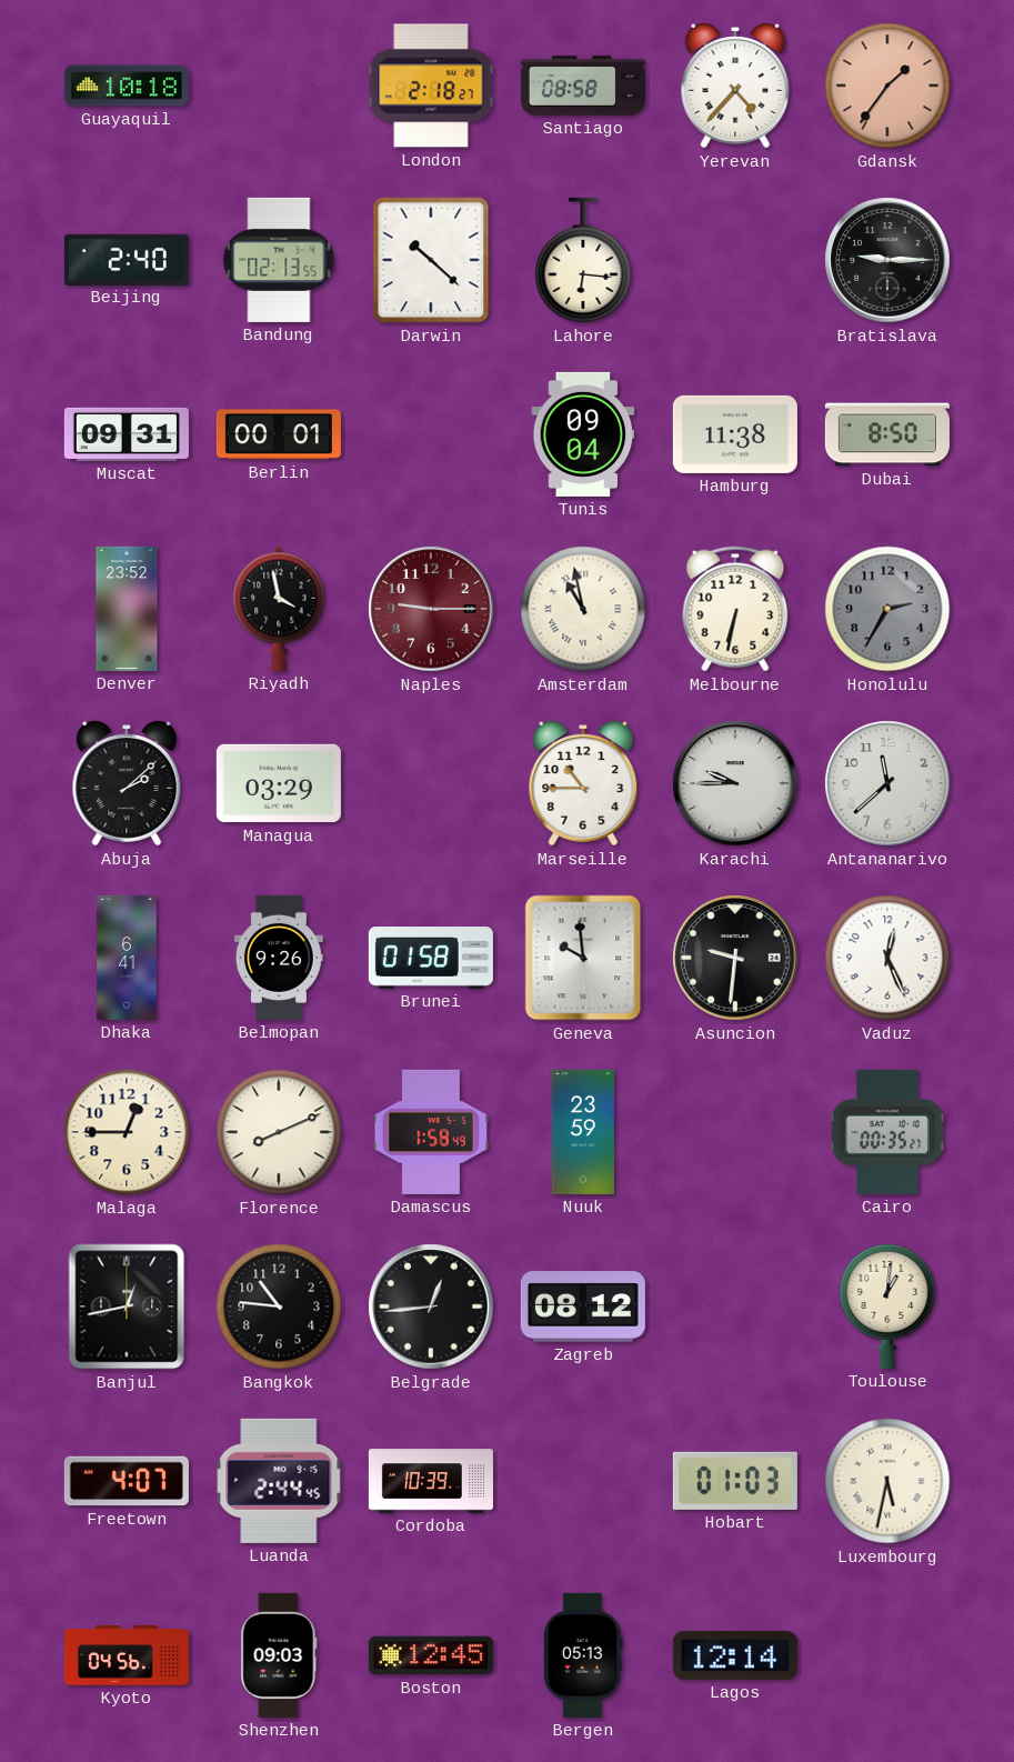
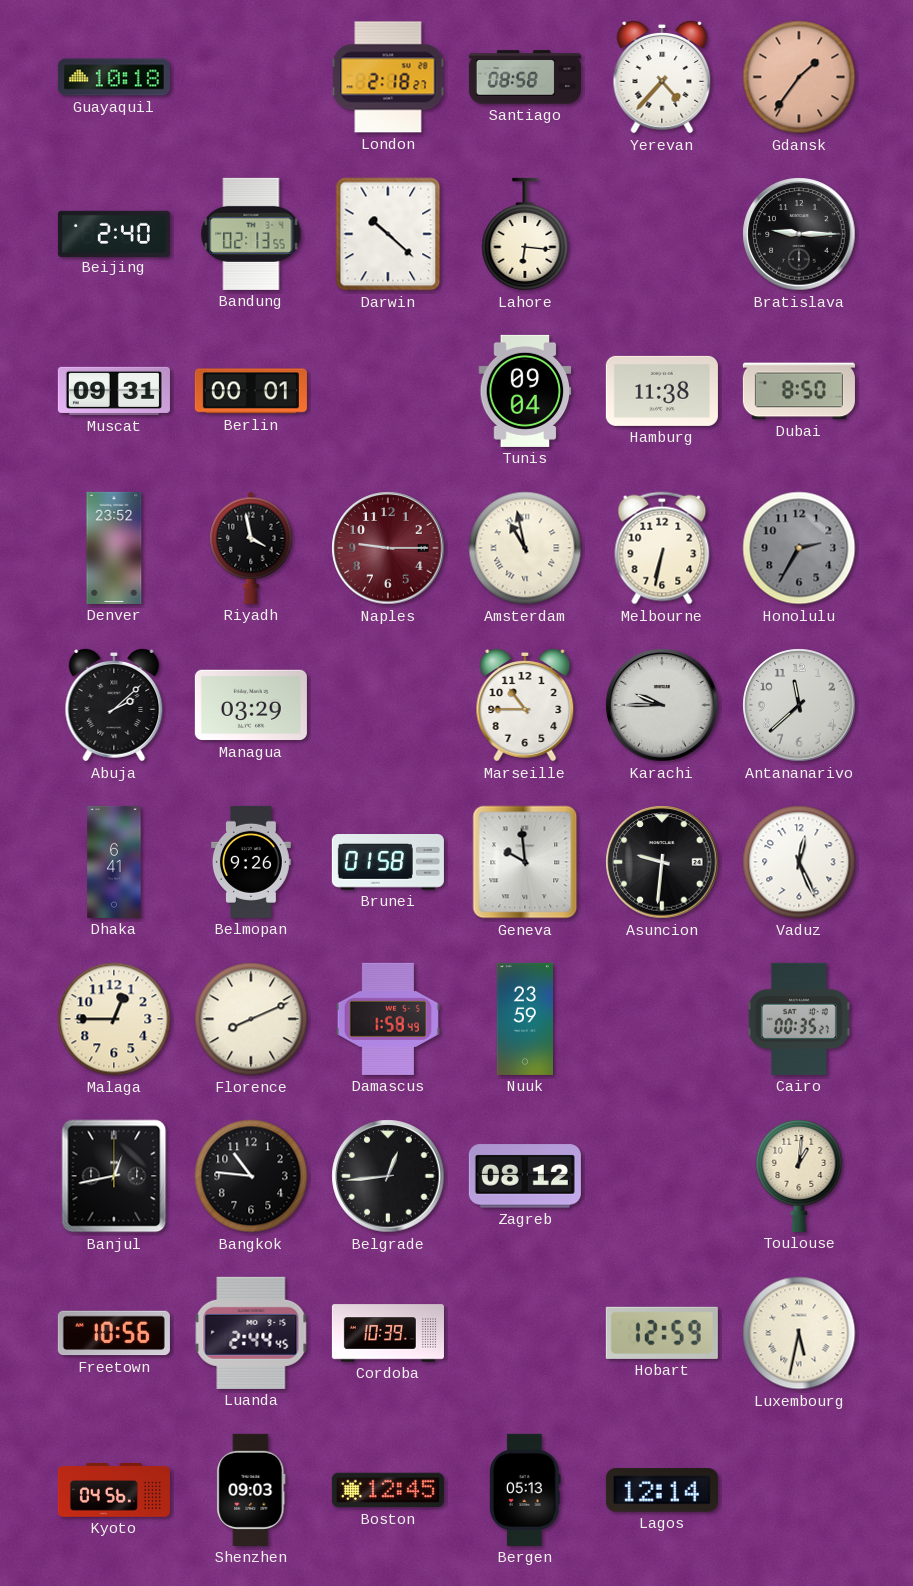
Freetown: 4:07 -> 10:56 (114, 1333)
Hobart: 01:03 -> 12:59 (662, 1333)
